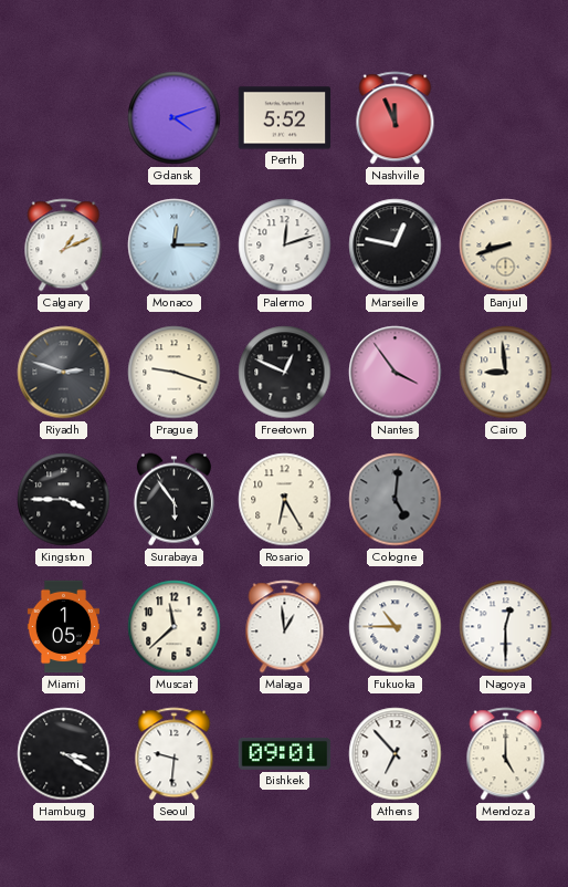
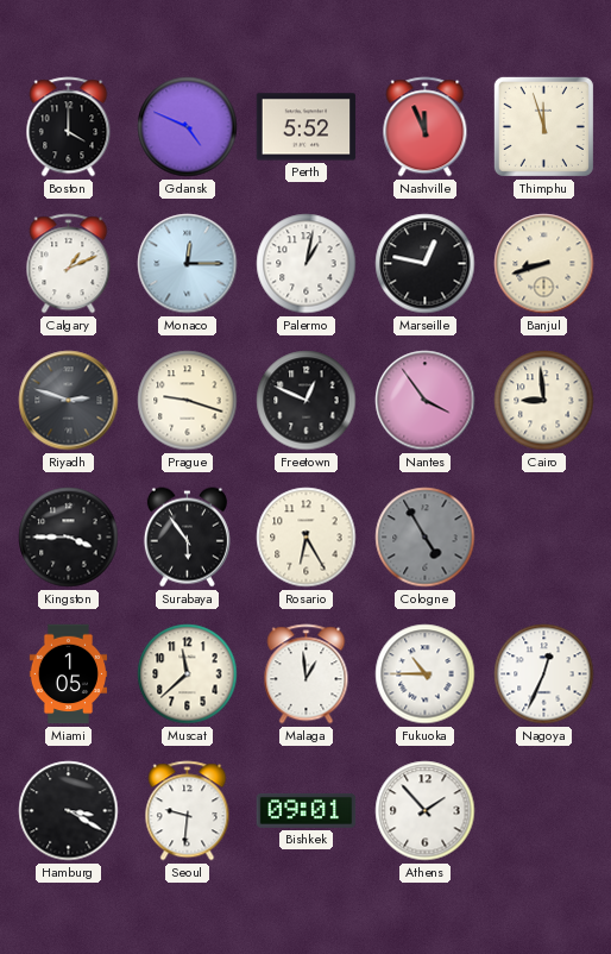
Boston: none -> 4:00 (69, 127)
Gdansk: 4:12 -> 4:49 (188, 127)
Thimphu: none -> 11:57 (543, 126)
Palermo: 12:12 -> 1:02 (307, 264)
Cologne: 5:01 -> 4:55 (426, 538)
Nagoya: 12:30 -> 12:34 (544, 674)
Athens: 6:53 -> 1:53 (426, 811)
Mendoza: 5:00 -> none (506, 754)
